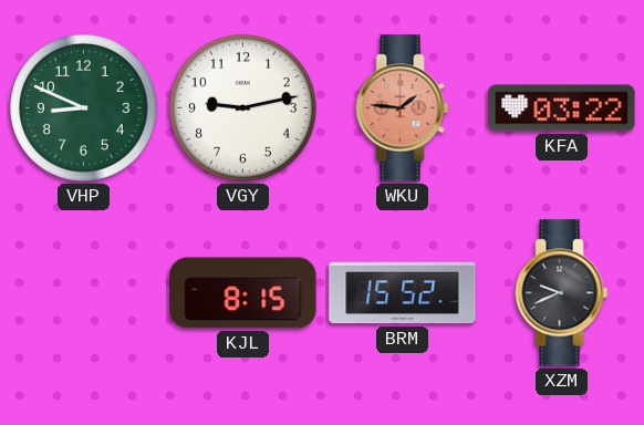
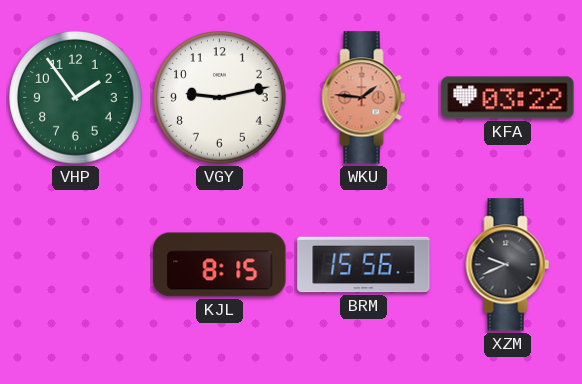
VHP: 8:49 -> 1:54 (76, 98)
BRM: 15:52 -> 15:56 (364, 265)
